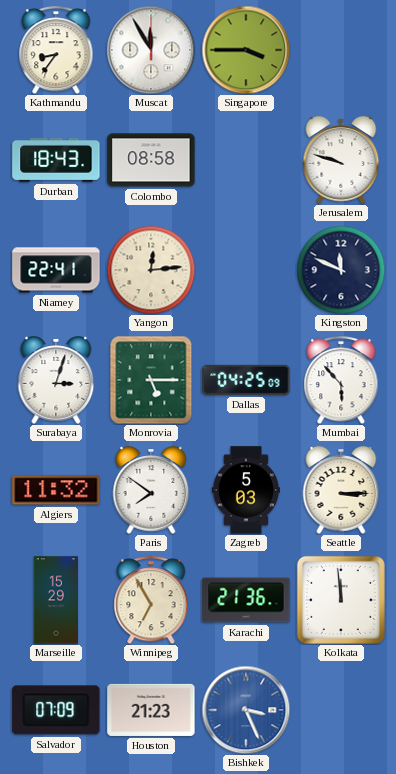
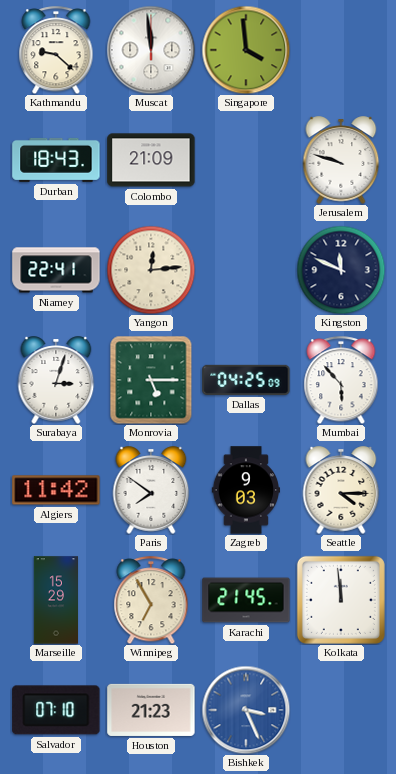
Kathmandu: 8:36 -> 9:22 (56, 50)
Muscat: 11:55 -> 11:59 (151, 50)
Singapore: 3:45 -> 3:59 (246, 50)
Colombo: 08:58 -> 21:09 (151, 160)
Algiers: 11:32 -> 11:42 (56, 490)
Zagreb: 5:03 -> 9:03 (245, 490)
Seattle: 3:15 -> 4:15 (341, 490)
Karachi: 21:36 -> 21:45 (246, 600)
Salvador: 07:09 -> 07:10 (56, 710)
